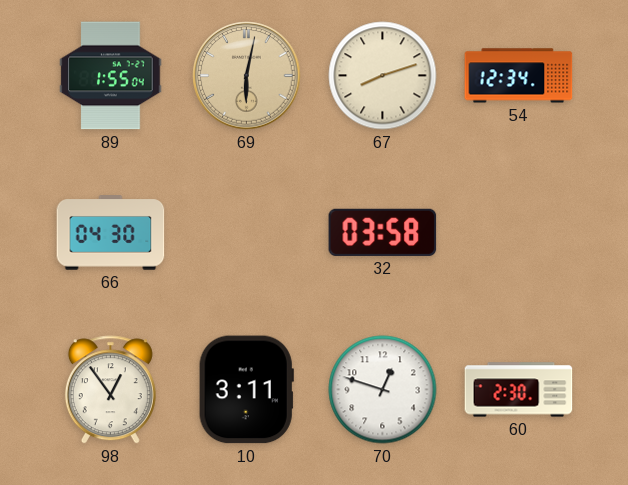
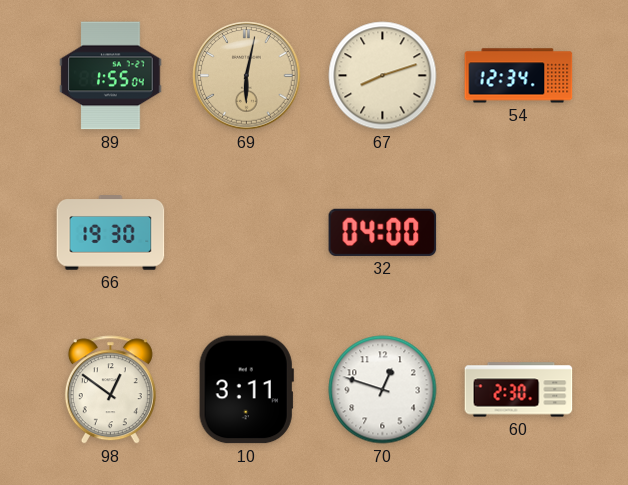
66: 04:30 -> 19:30 (111, 233)
32: 03:58 -> 04:00 (383, 232)
98: 12:54 -> 12:51 (110, 390)
